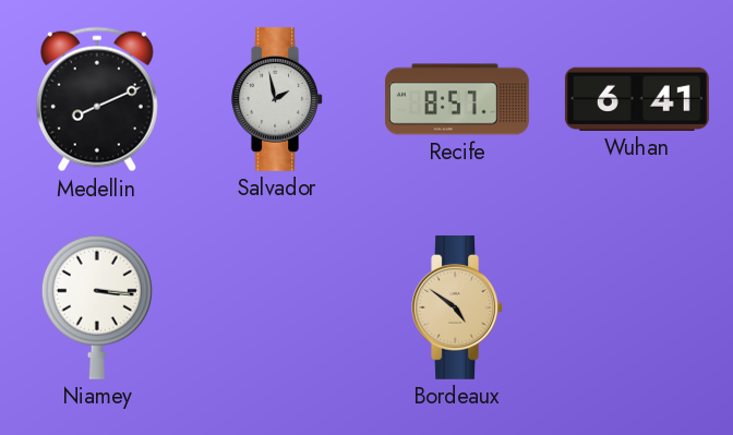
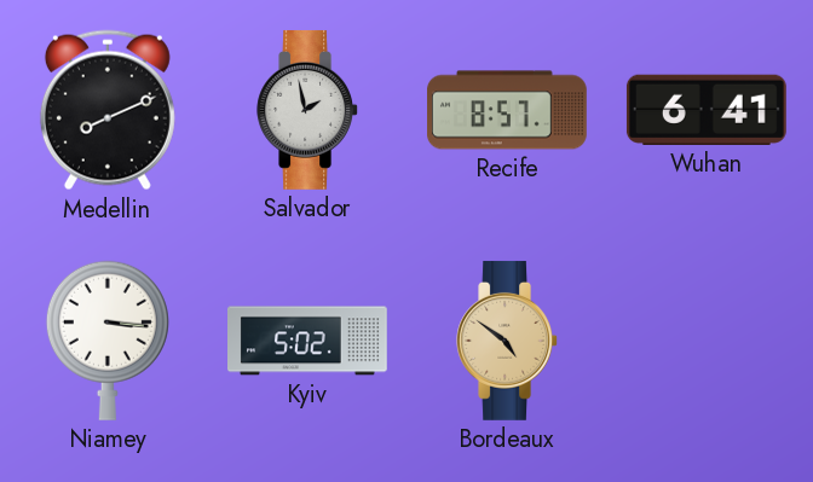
Kyiv: none -> 5:02 (309, 341)
